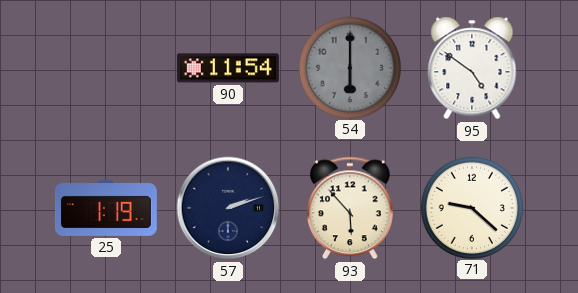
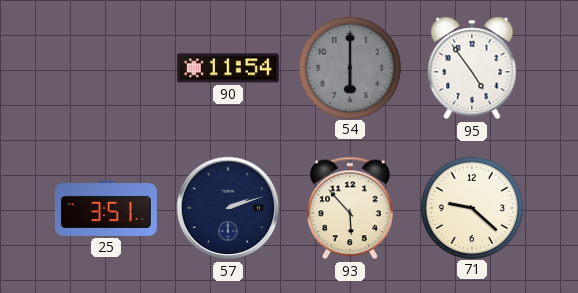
95: 4:51 -> 4:54 (472, 68)
25: 1:19 -> 3:51 (106, 208)
